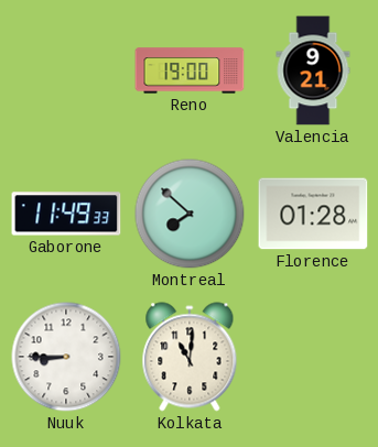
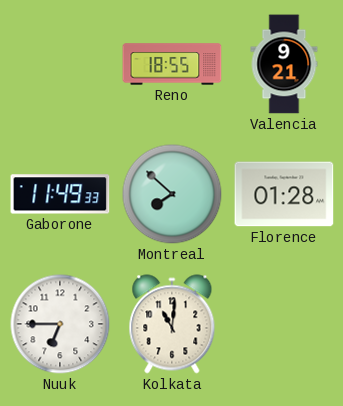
Reno: 19:00 -> 18:55 (172, 64)
Nuuk: 8:45 -> 6:45 (60, 324)
